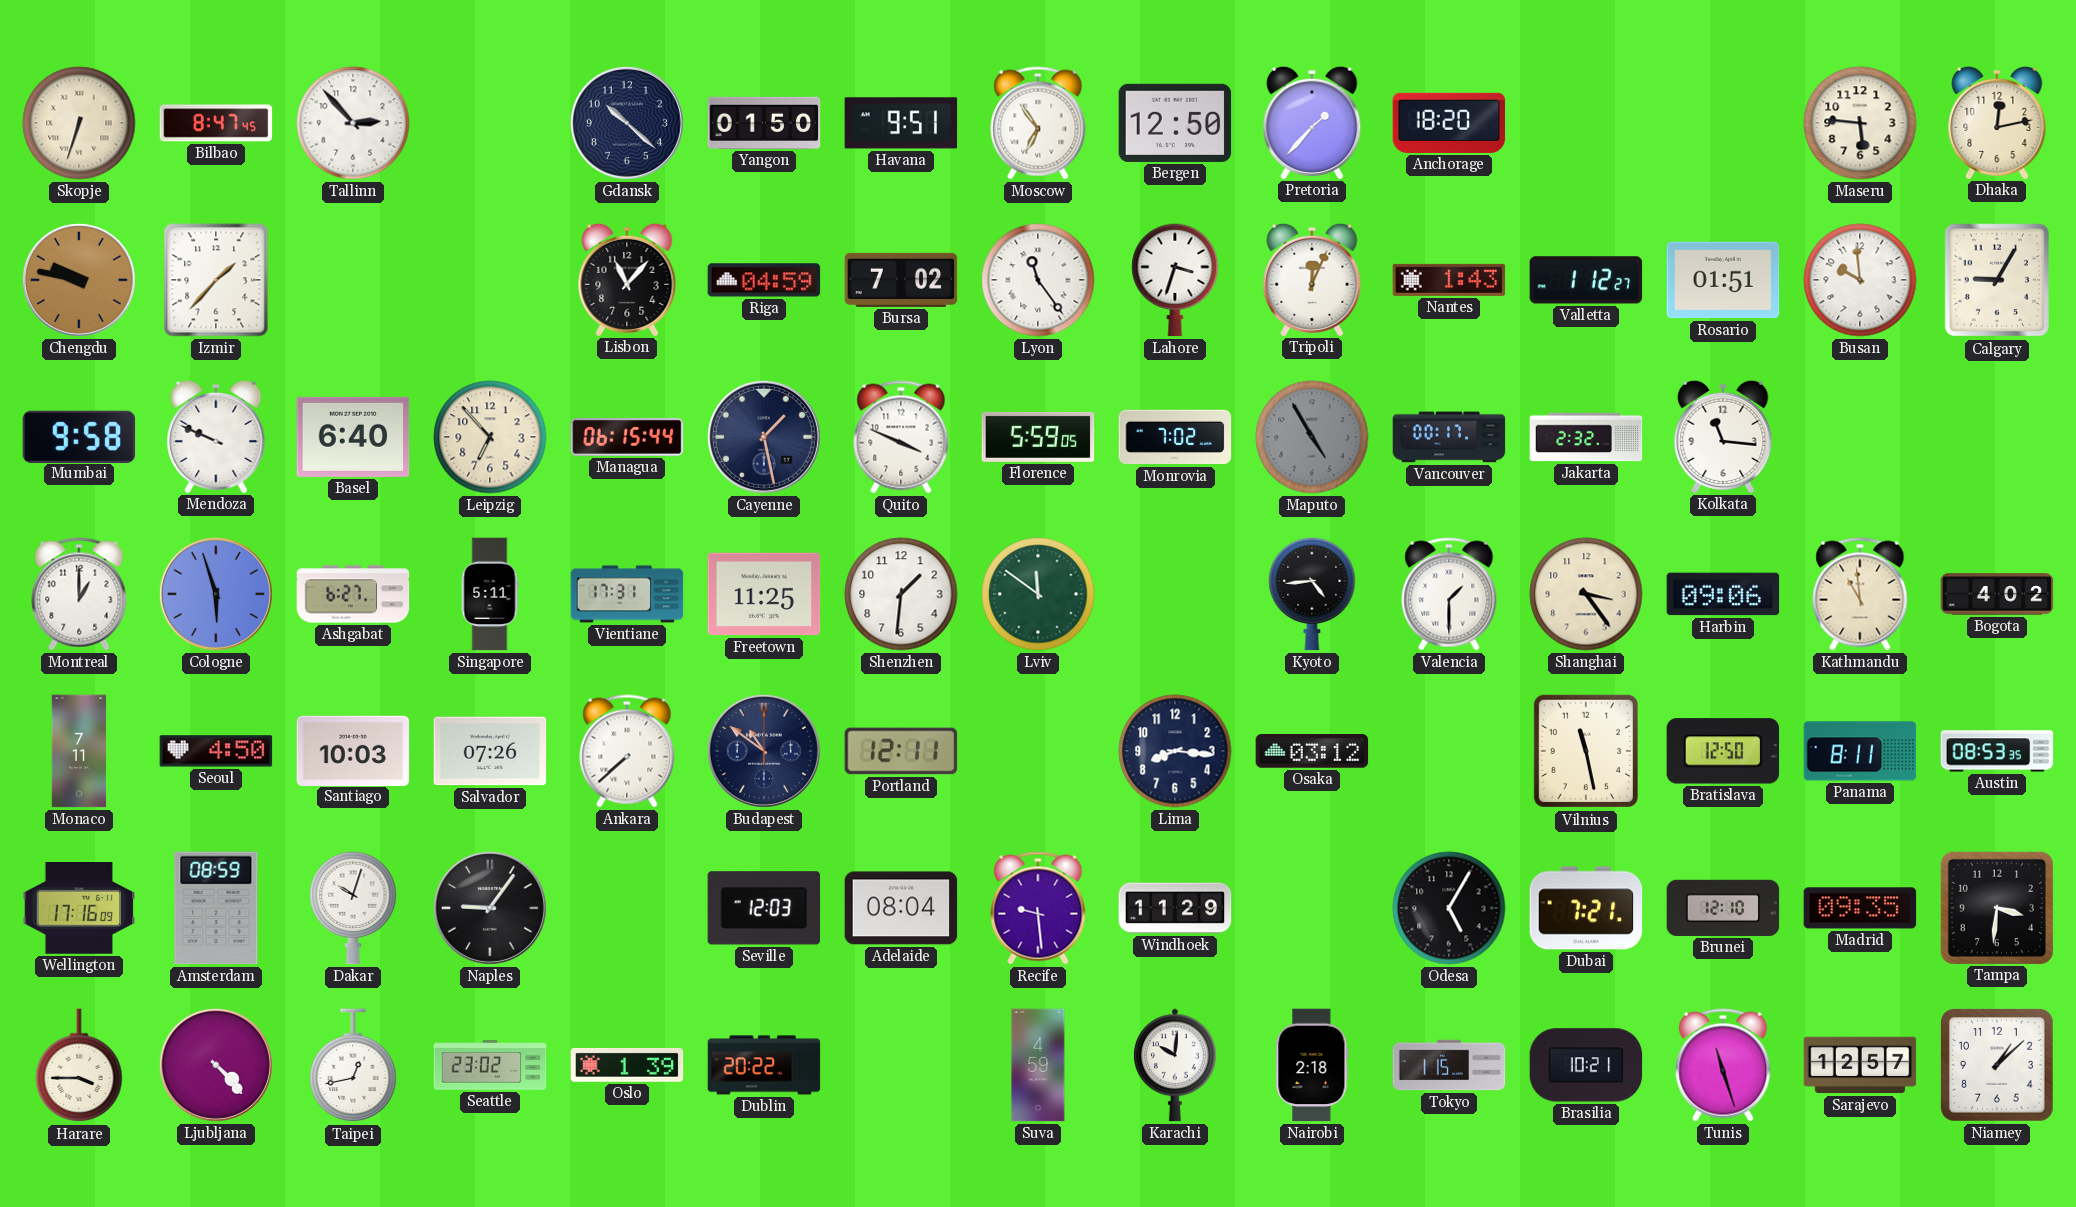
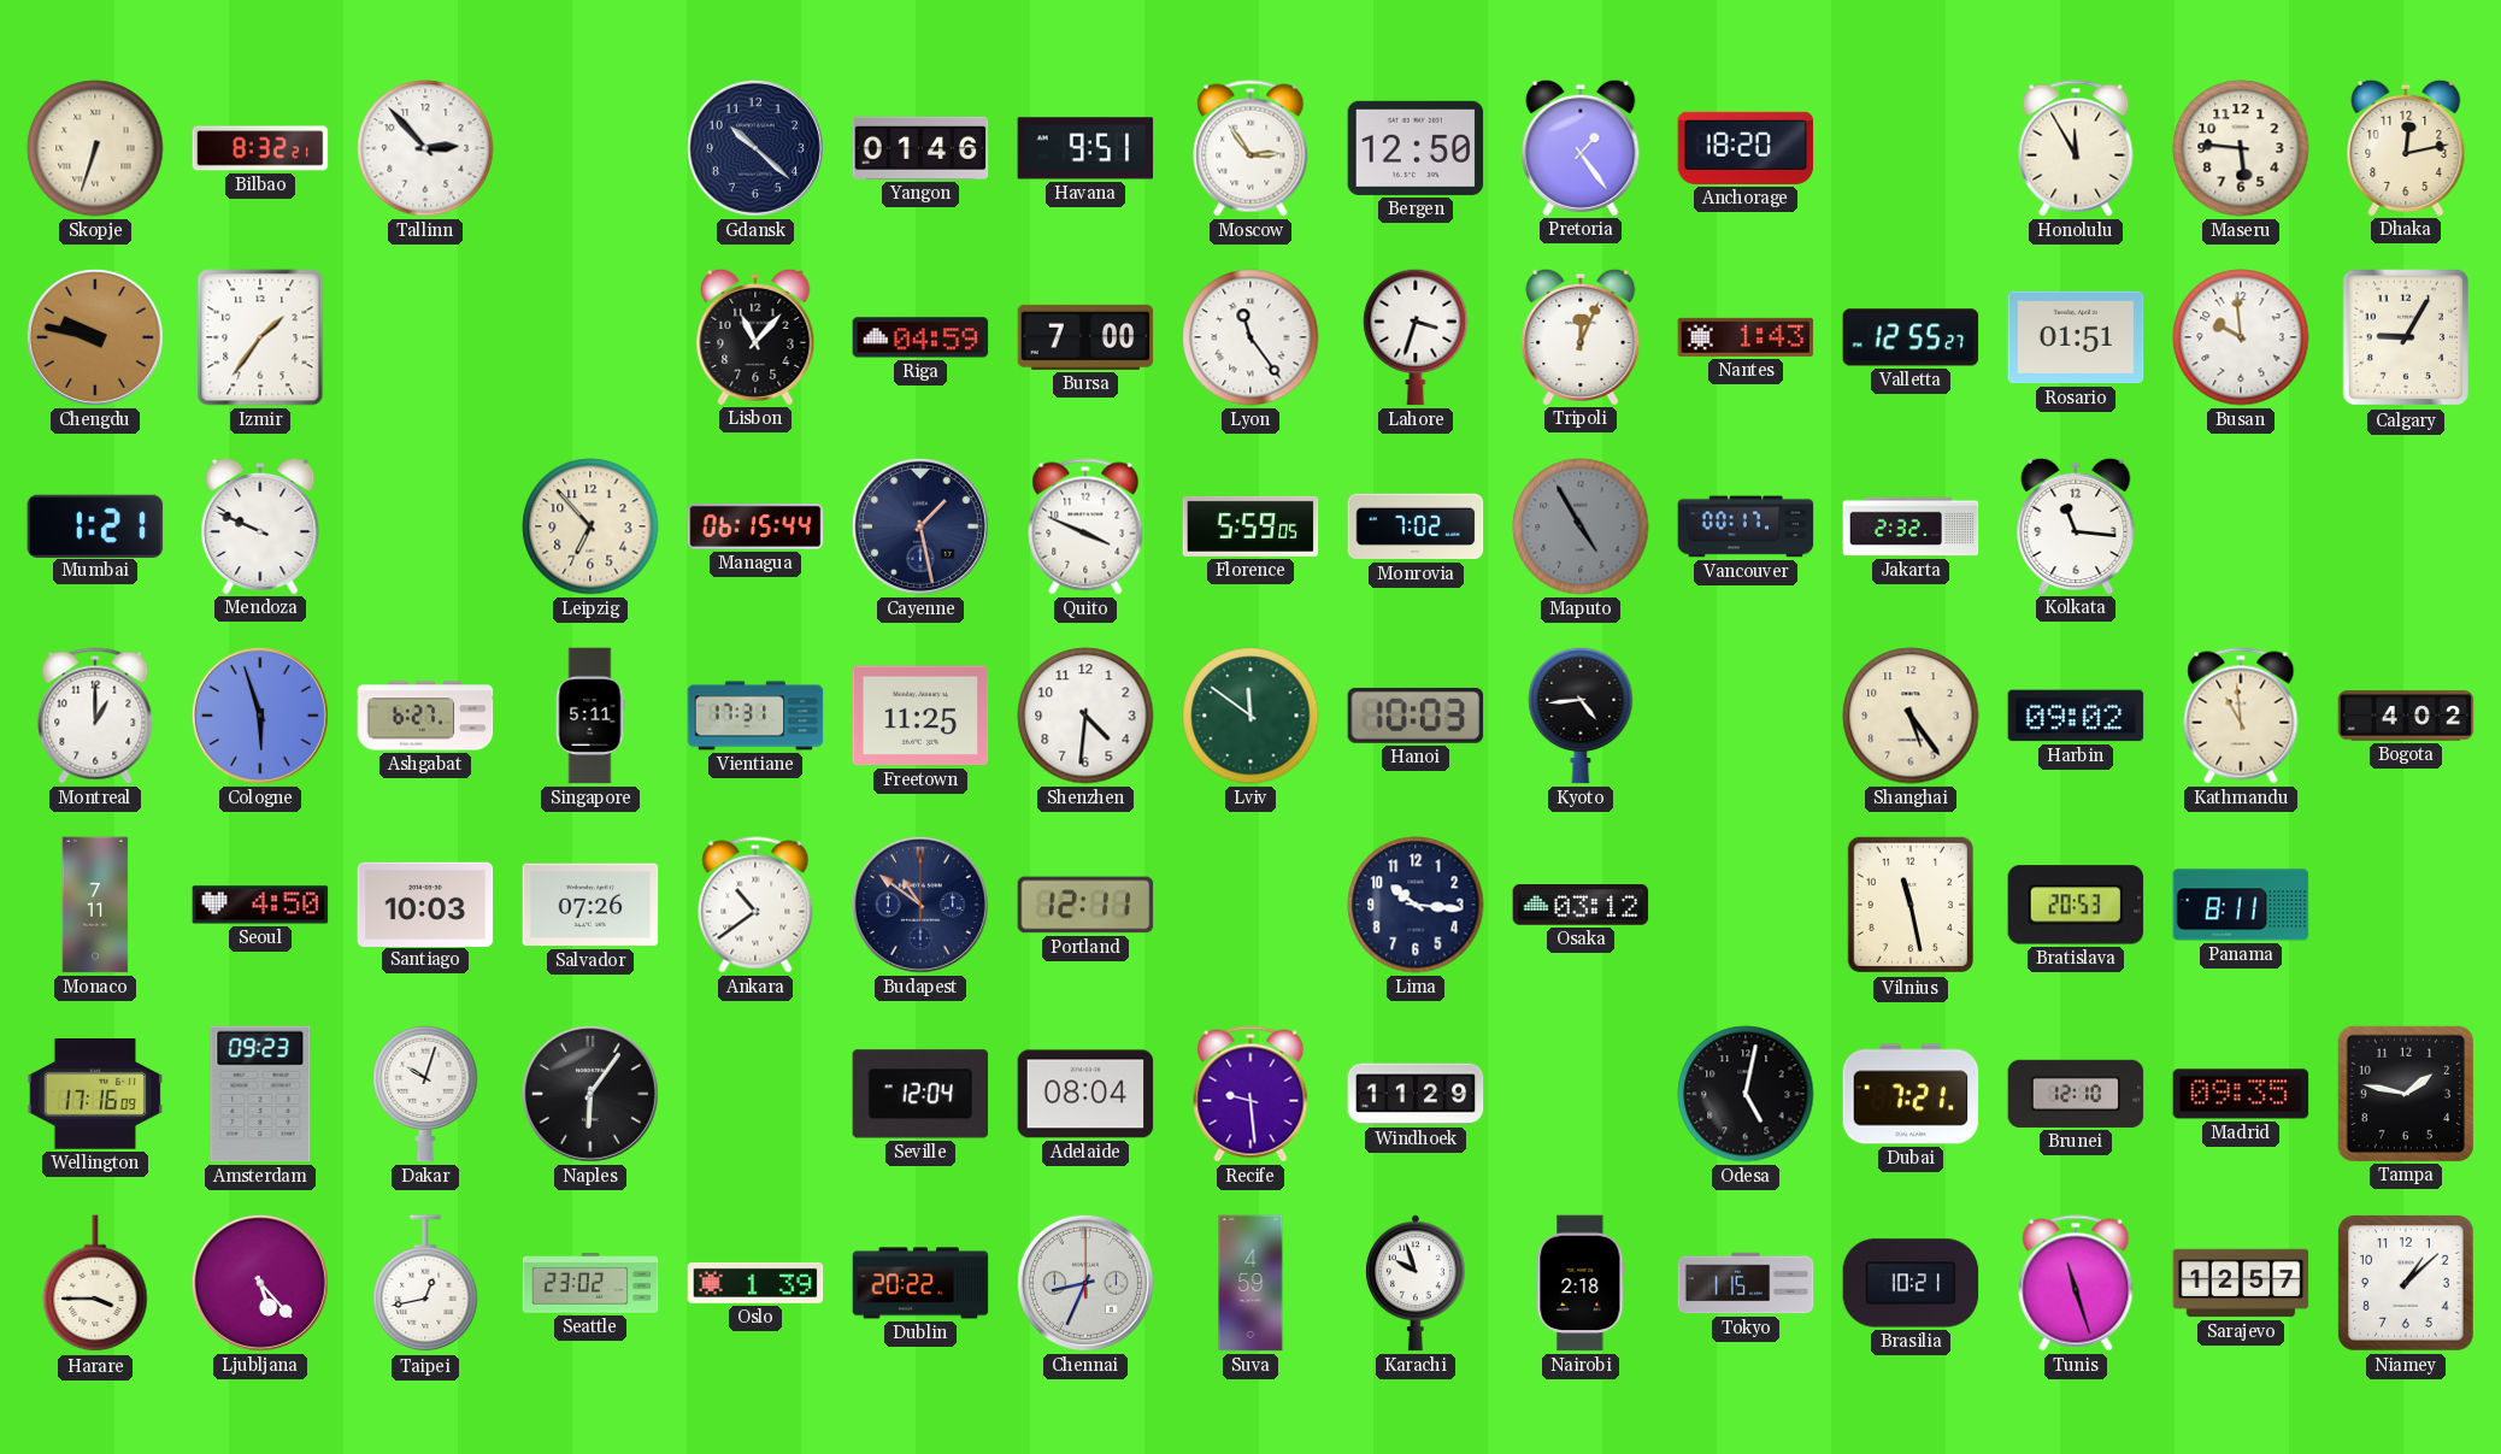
Bilbao: 8:47 -> 8:32 (260, 148)
Yangon: 01:50 -> 01:46 (920, 148)
Moscow: 6:54 -> 2:54 (1250, 148)
Pretoria: 1:37 -> 1:24 (1581, 147)
Honolulu: none -> 11:55 (2076, 148)
Izmir: 1:37 -> 1:36 (260, 337)
Bursa: 7:02 -> 7:00 (1085, 337)
Valletta: 1:12 -> 12:55 (1911, 337)
Mumbai: 9:58 -> 1:21 (95, 525)
Basel: 6:40 -> none (353, 437)
Shenzhen: 1:31 -> 4:31 (1085, 716)
Hanoi: none -> 10:03 (1416, 716)
Valencia: 1:30 -> none (1449, 594)
Shanghai: 3:24 -> 5:24 (1911, 716)
Harbin: 09:06 -> 09:02 (2076, 716)
Ankara: 7:38 -> 10:39 (755, 905)
Lima: 8:16 -> 10:16 (1416, 905)
Bratislava: 12:50 -> 20:53 (2076, 905)
Austin: 08:53 -> none (1997, 751)
Amsterdam: 08:59 -> 09:23 (260, 1094)
Naples: 9:06 -> 6:06 (590, 1094)
Seville: 12:03 -> 12:04 (920, 1094)
Odesa: 5:05 -> 5:02 (1746, 1094)
Tampa: 3:31 -> 1:47 (2405, 1093)
Ljubljana: 4:23 -> 5:23 (260, 1283)
Chennai: none -> 8:34 (1085, 1283)
Karachi: 10:01 -> 9:57 (1416, 1283)
